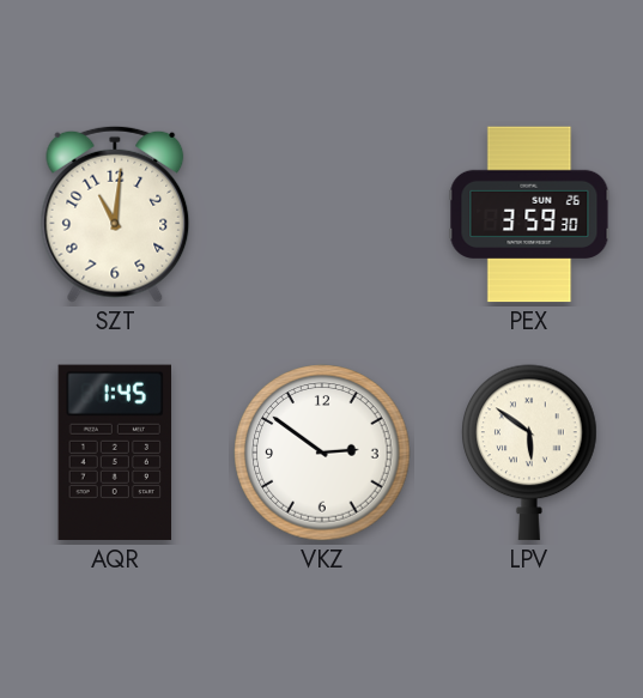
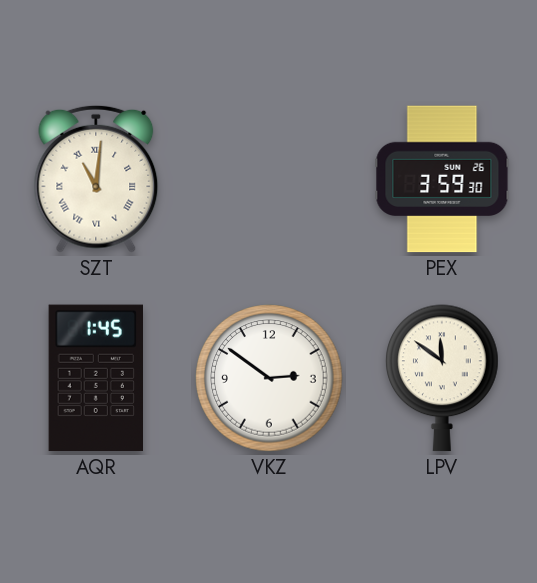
SZT numerals: Arabic -> Roman (96, 179)
LPV: 5:51 -> 11:51 (443, 378)
